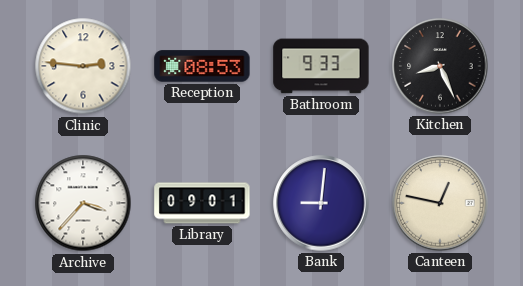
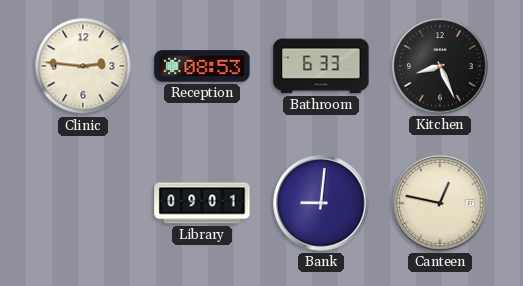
Bathroom: 9:33 -> 6:33 (321, 66)
Archive: 3:37 -> none (83, 203)
